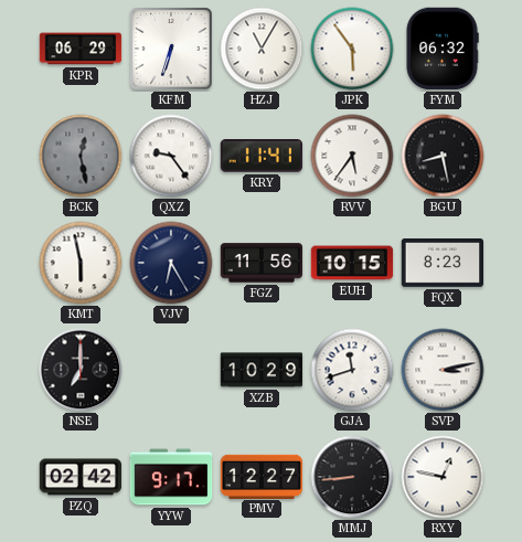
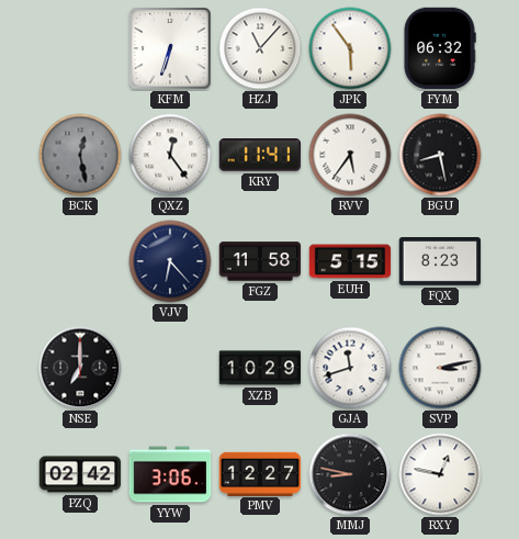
KPR: 06:29 -> none (81, 49)
HZJ: 11:05 -> 11:07 (260, 48)
QXZ: 9:24 -> 12:24 (170, 155)
KMT: 5:58 -> none (81, 263)
VJV: 6:25 -> 6:23 (170, 261)
FGZ: 11:56 -> 11:58 (260, 261)
EUH: 10:15 -> 5:15 (350, 261)
YYW: 9:17 -> 3:06 (170, 474)
MMJ: 8:44 -> 8:47 (350, 474)
